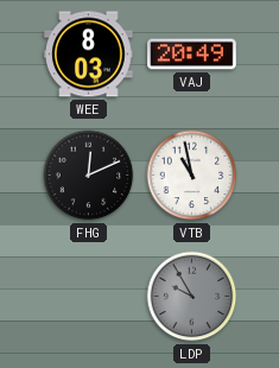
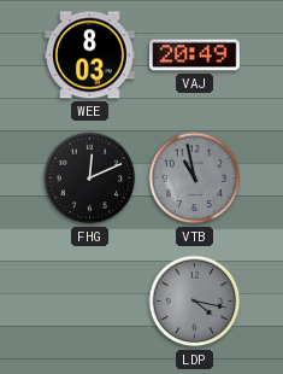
VTB dial: white -> grey (195, 179)
LDP: 9:55 -> 4:17 (195, 302)
